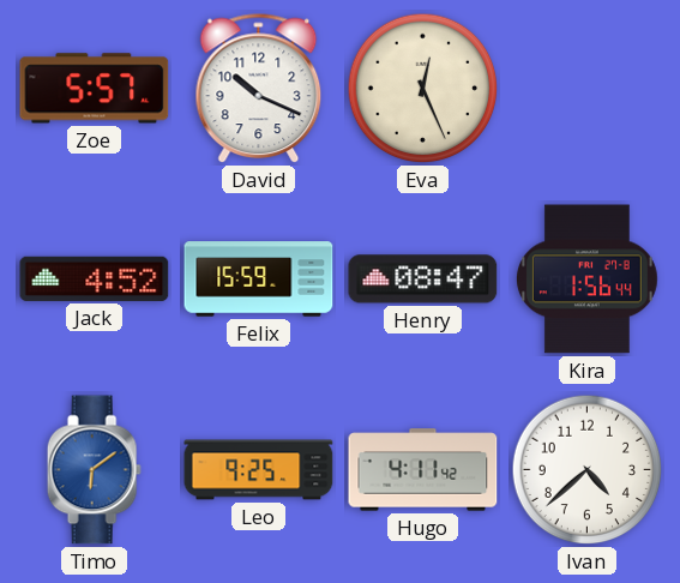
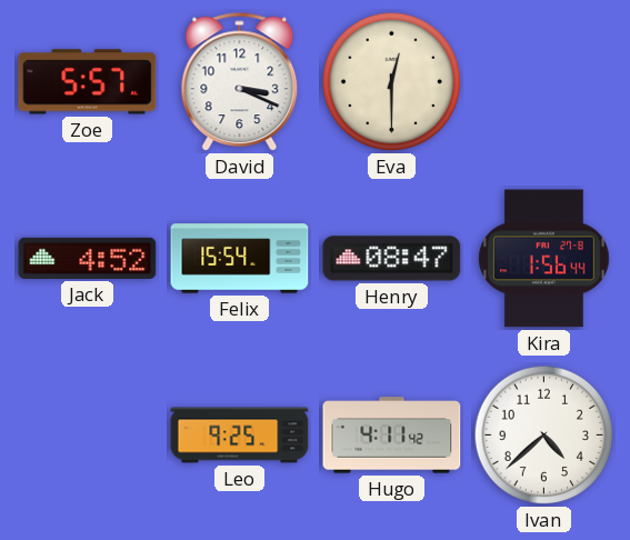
David: 10:19 -> 3:19 (240, 82)
Eva: 12:26 -> 12:30 (392, 82)
Felix: 15:59 -> 15:54 (240, 259)
Timo: 6:09 -> none (94, 470)
